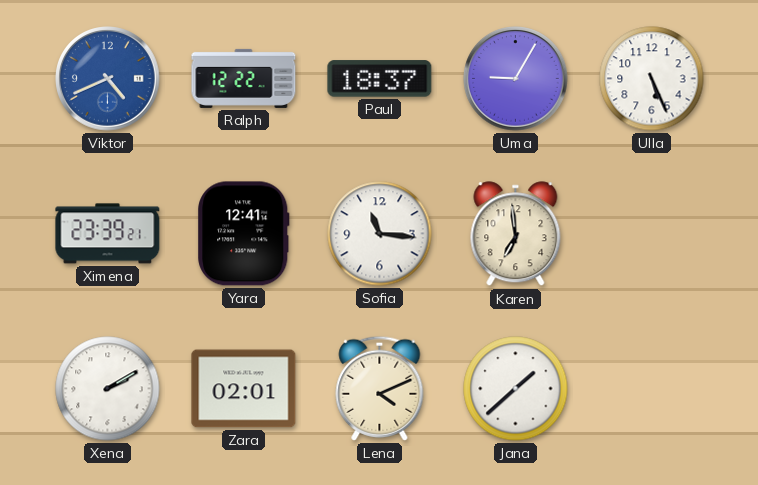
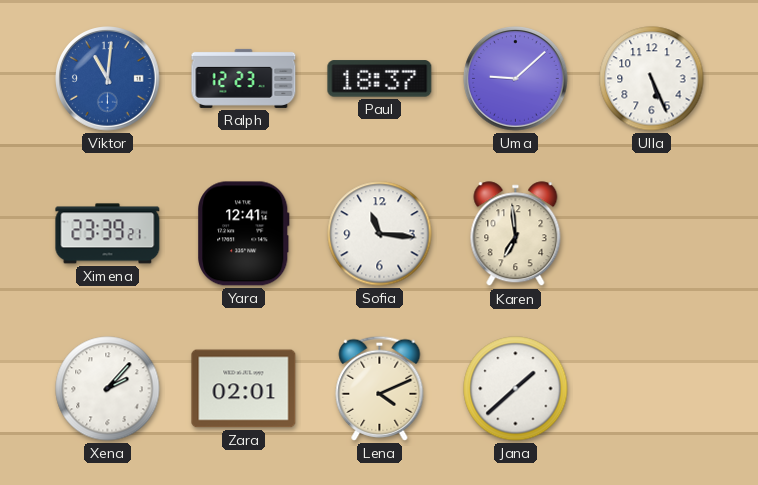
Viktor: 4:41 -> 11:01 (108, 79)
Ralph: 12:22 -> 12:23 (244, 78)
Uma: 9:05 -> 9:08 (516, 79)
Xena: 2:10 -> 2:07 (108, 389)
